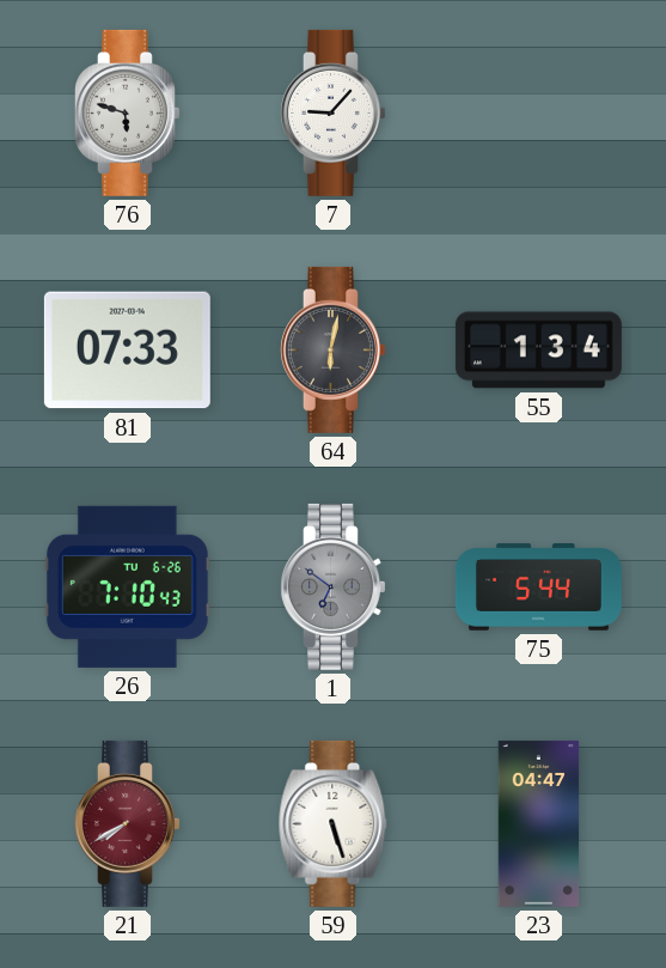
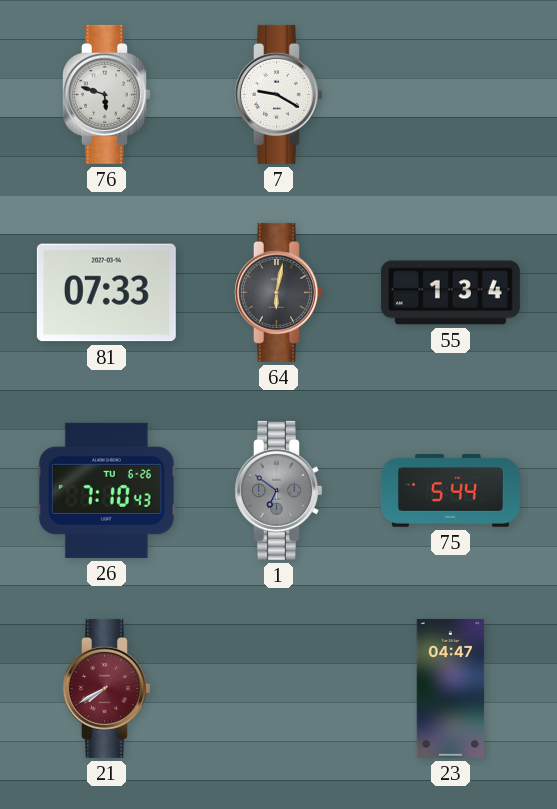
7: 9:07 -> 9:20 (279, 94)
59: 5:27 -> none (334, 823)
